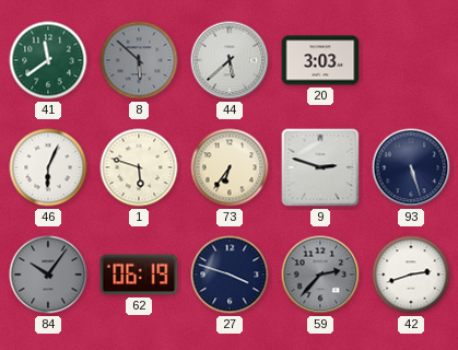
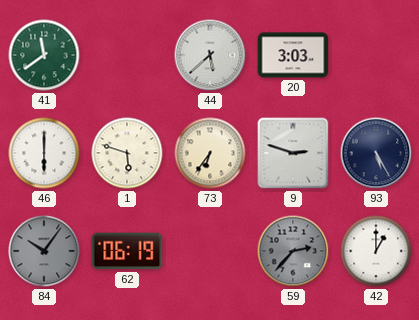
8: 5:52 -> none (139, 60)
46: 6:04 -> 6:00 (44, 153)
93: 5:27 -> 5:25 (376, 153)
27: 3:48 -> none (230, 275)
42: 2:42 -> 1:00 (376, 251)
